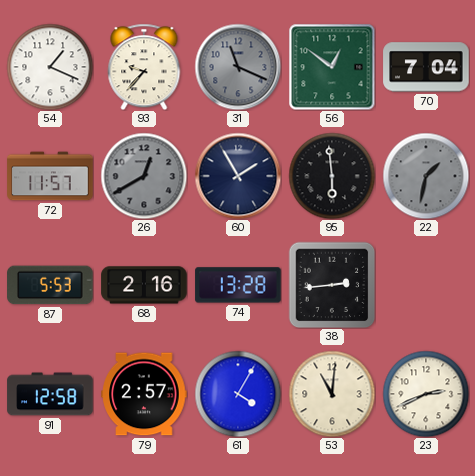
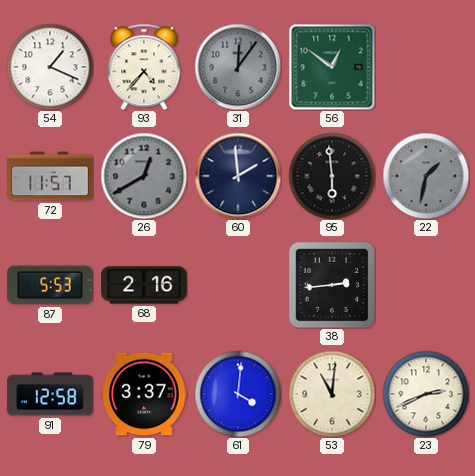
93: 9:37 -> 4:37 (144, 67)
31: 11:19 -> 12:06 (238, 67)
70: 7:04 -> none (426, 67)
60: 1:55 -> 1:59 (238, 176)
74: 13:28 -> none (238, 285)
79: 2:57 -> 3:37 (144, 394)
61: 4:05 -> 4:01 (238, 394)
